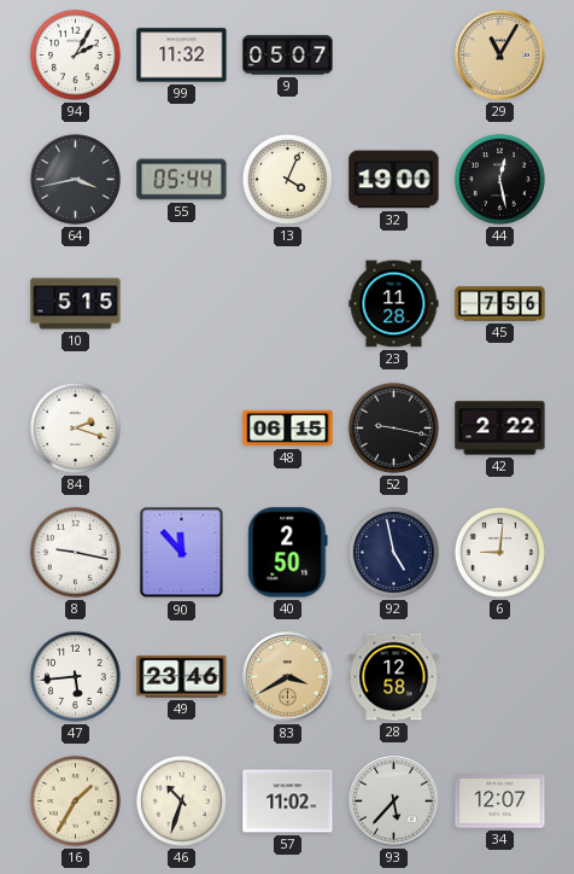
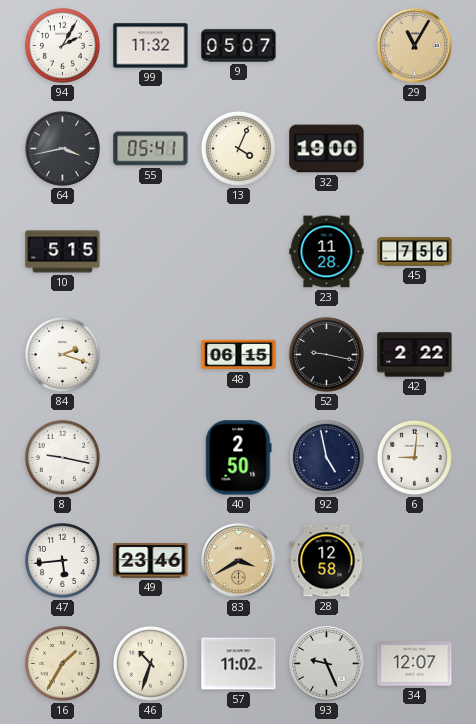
55: 05:44 -> 05:41 (151, 149)
44: 12:28 -> none (499, 179)
90: 11:53 -> none (182, 553)
93: 5:37 -> 9:26 (327, 664)
